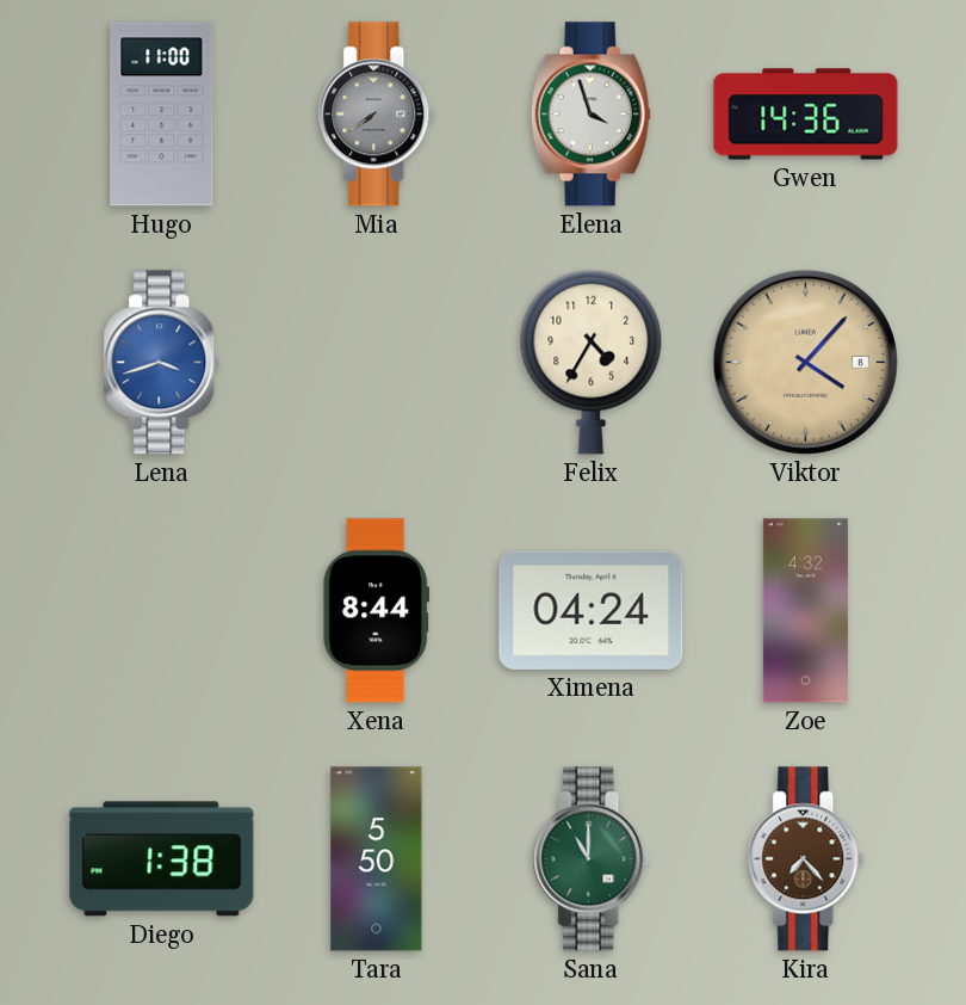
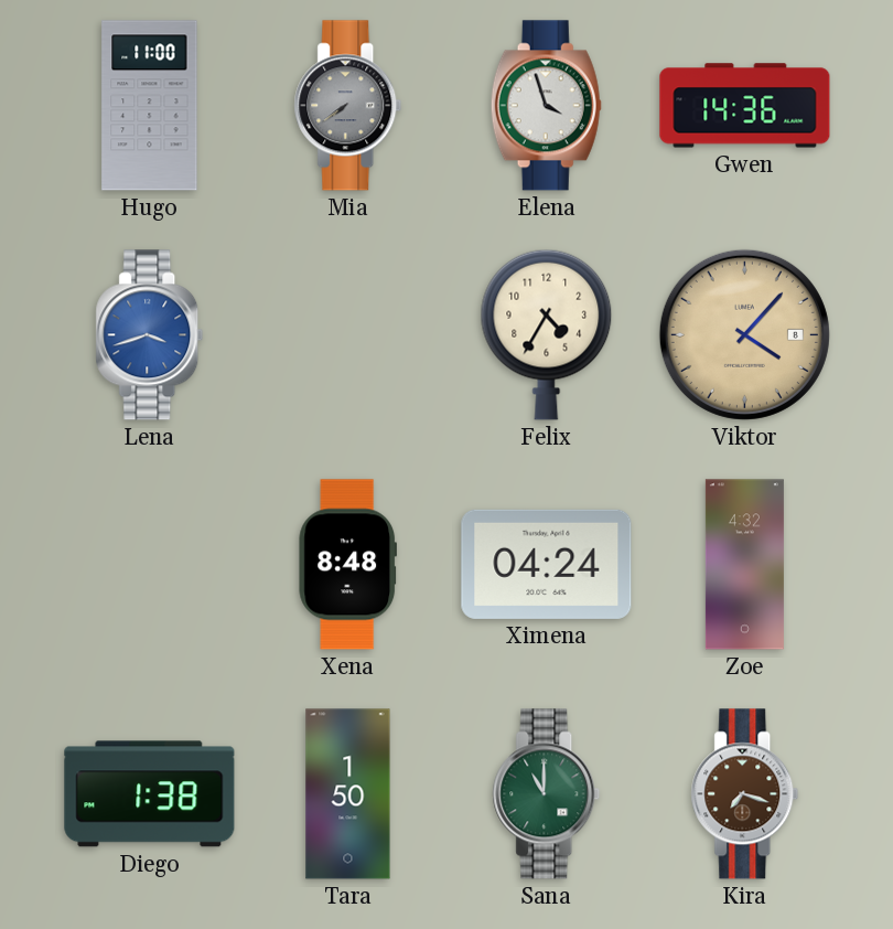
Xena: 8:44 -> 8:48 (347, 565)
Tara: 5:50 -> 1:50 (348, 794)
Kira: 7:23 -> 7:18 (745, 794)
